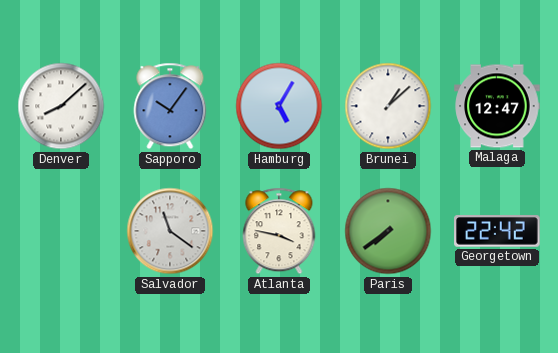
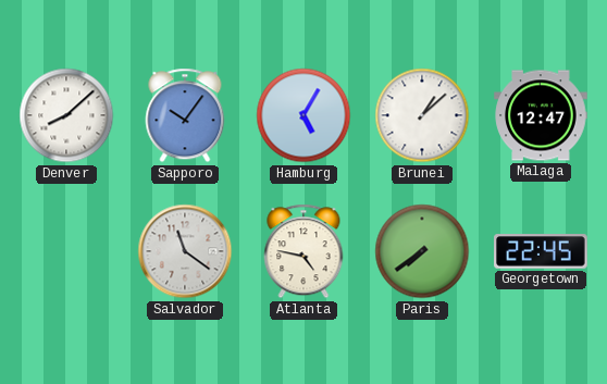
Atlanta: 3:47 -> 4:47 (303, 251)
Georgetown: 22:42 -> 22:45 (541, 251)
